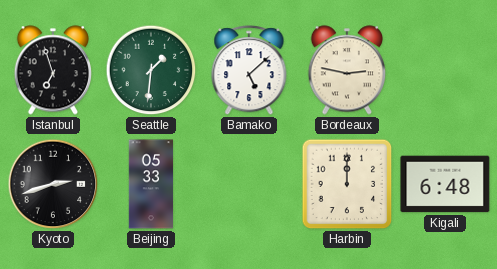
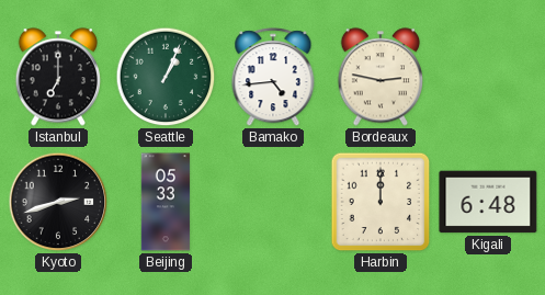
Istanbul: 6:57 -> 7:00 (57, 77)
Seattle: 1:31 -> 1:04 (166, 77)
Bamako: 5:08 -> 4:44 (273, 78)
